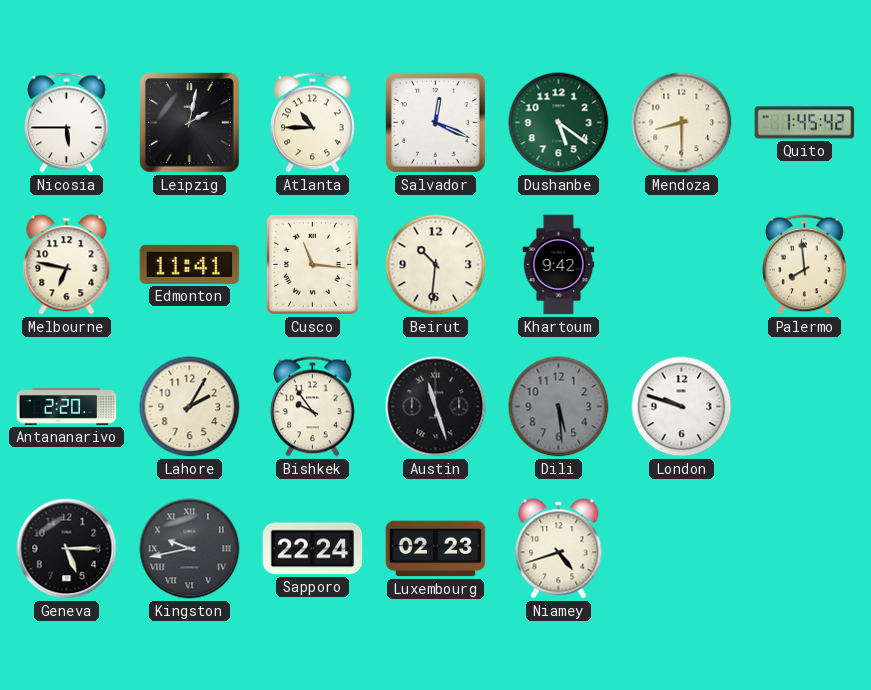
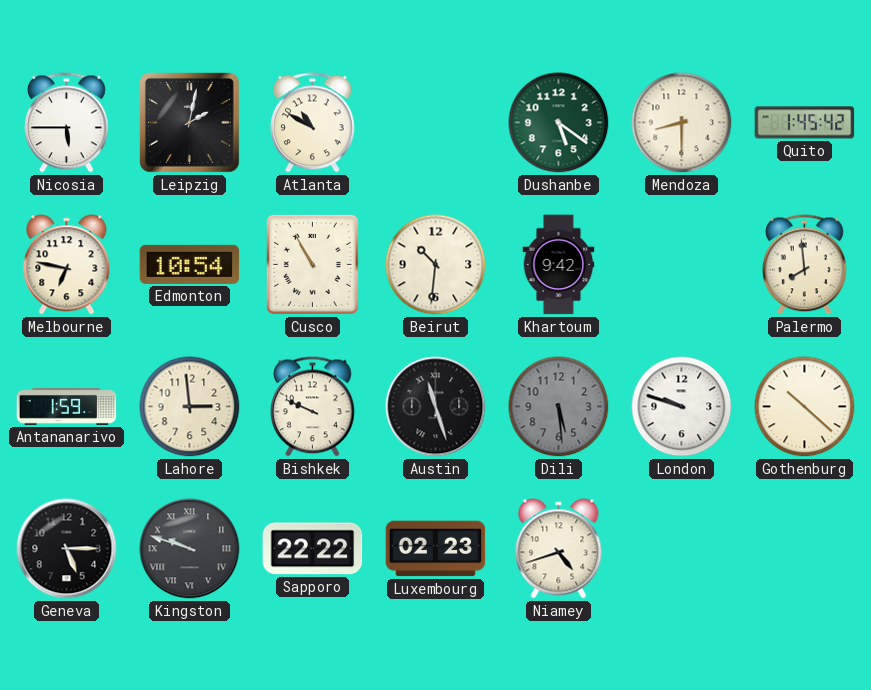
Atlanta: 10:45 -> 10:50 (313, 123)
Salvador: 12:19 -> none (436, 123)
Edmonton: 11:41 -> 10:54 (190, 264)
Cusco: 11:16 -> 10:55 (312, 264)
Antananarivo: 2:20 -> 1:59 (67, 406)
Lahore: 2:05 -> 2:59 (190, 407)
Bishkek: 9:54 -> 9:49 (313, 407)
Gothenburg: none -> 10:22 (805, 407)
Kingston: 9:43 -> 9:48 (190, 549)
Sapporo: 22:24 -> 22:22 (313, 549)
